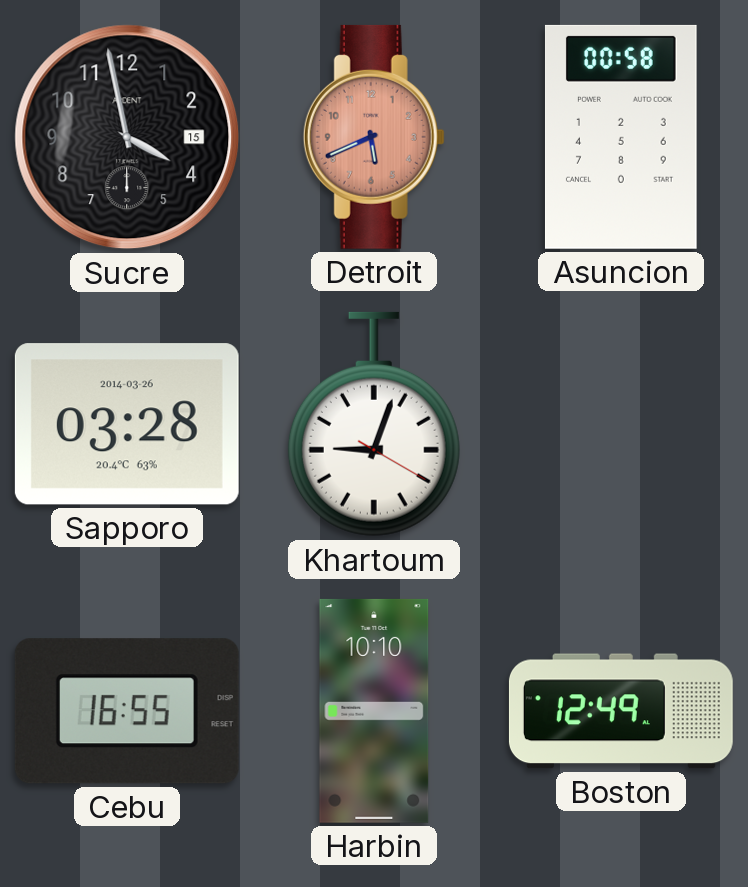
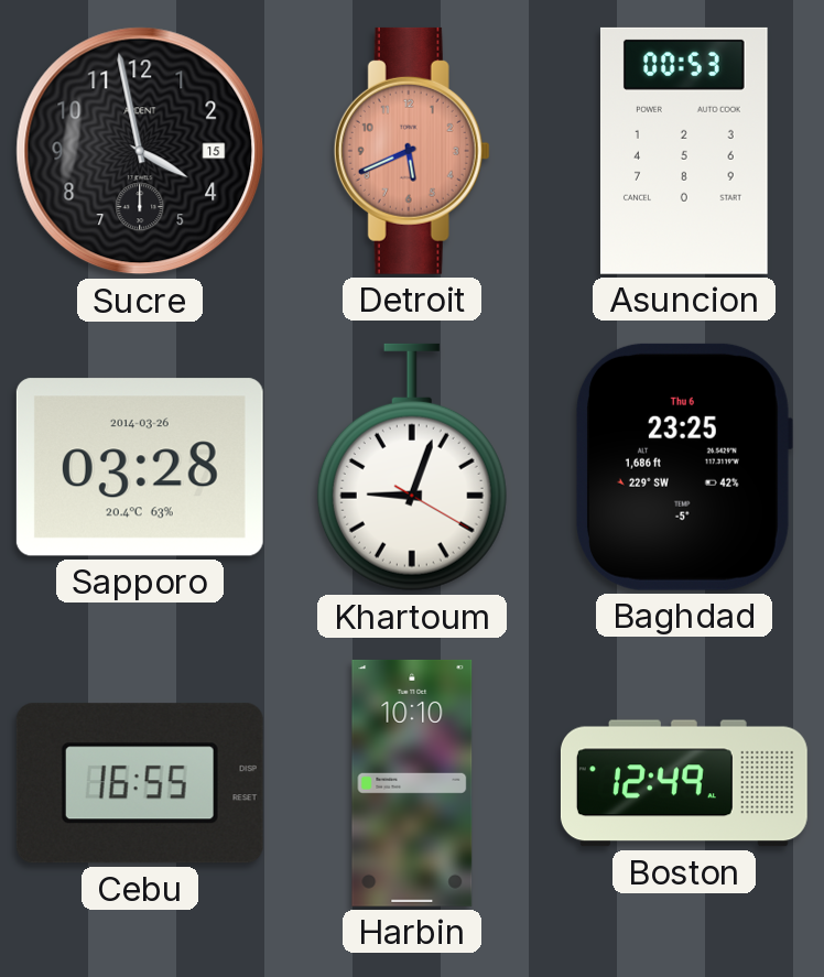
Asuncion: 00:58 -> 00:53 (684, 151)
Baghdad: none -> 23:25 (683, 467)
